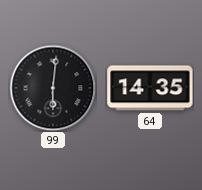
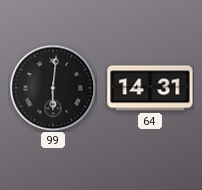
64: 14:35 -> 14:31 (150, 88)
